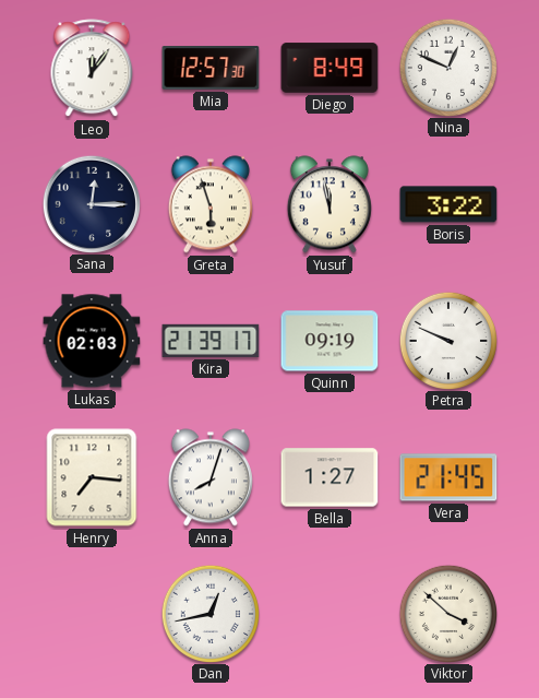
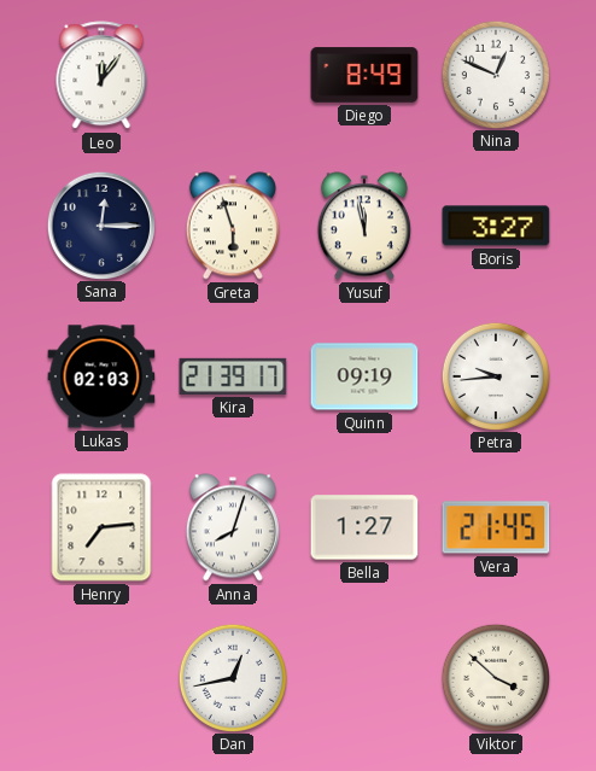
Mia: 12:57 -> none (211, 68)
Boris: 3:22 -> 3:27 (496, 226)
Petra: 9:49 -> 9:44 (495, 375)
Henry: 7:16 -> 7:14 (101, 527)
